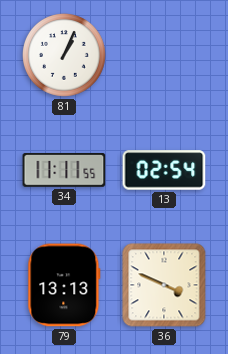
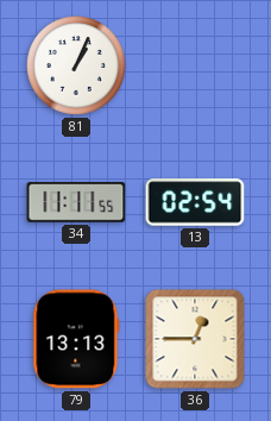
36: 3:49 -> 12:45 (195, 339)
